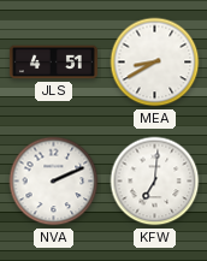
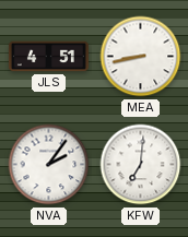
MEA: 8:40 -> 8:43 (141, 57)
NVA: 2:11 -> 2:06 (49, 165)
